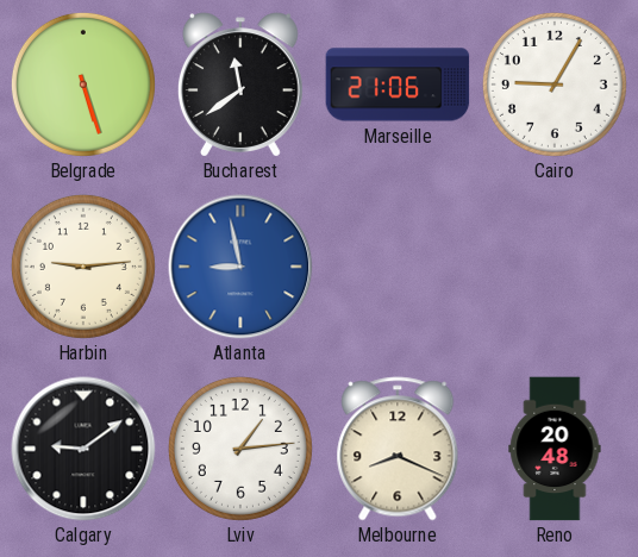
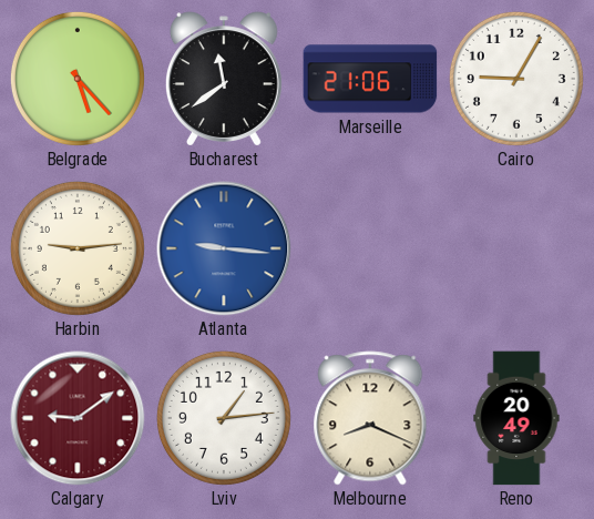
Belgrade: 5:27 -> 5:23 (78, 79)
Atlanta: 8:58 -> 9:16 (224, 248)
Calgary dial: black -> burgundy (78, 418)
Reno: 20:48 -> 20:49 (516, 418)
